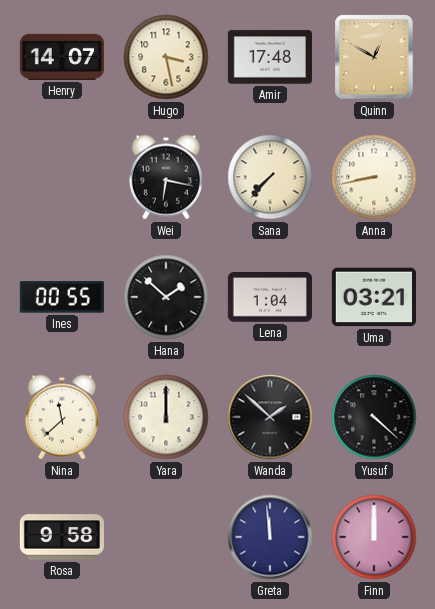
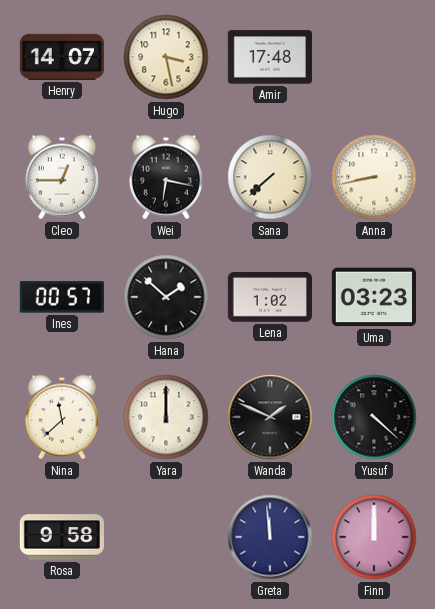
Quinn: 12:50 -> none (374, 57)
Cleo: none -> 12:45 (62, 177)
Sana: 7:37 -> 7:38 (270, 177)
Ines: 00:55 -> 00:57 (62, 297)
Lena: 1:04 -> 1:02 (270, 297)
Uma: 03:21 -> 03:23 (374, 297)
Wanda: 1:52 -> 1:49 (270, 417)
